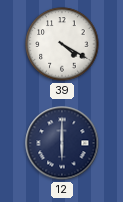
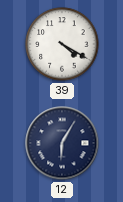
12: 6:00 -> 6:05 (62, 143)
